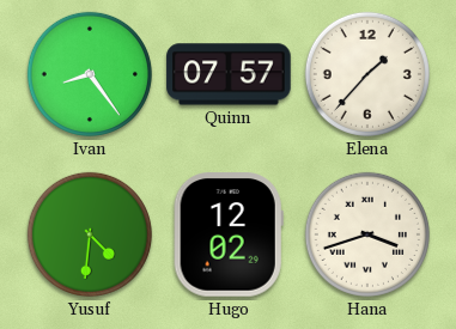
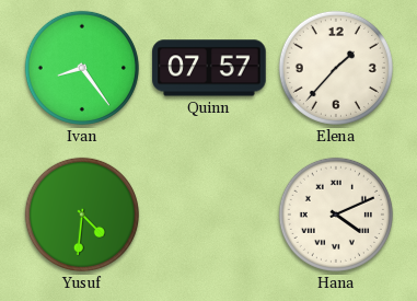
Hugo: 12:02 -> none (229, 234)
Hana: 3:42 -> 4:11 (336, 215)
